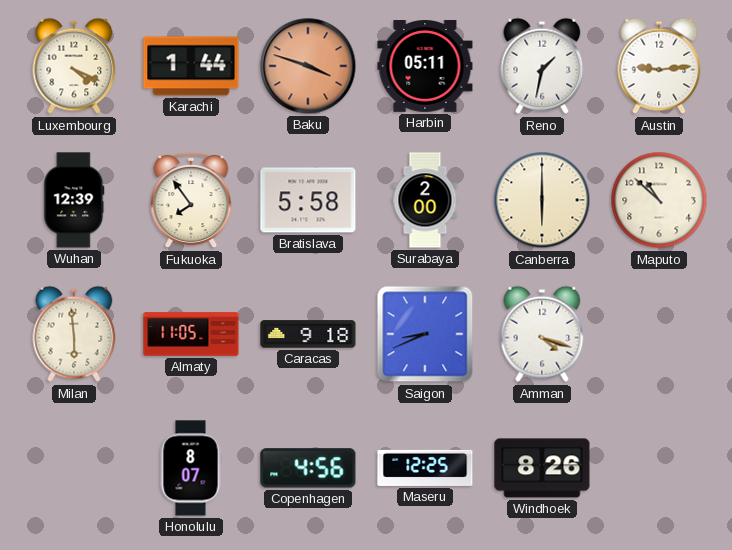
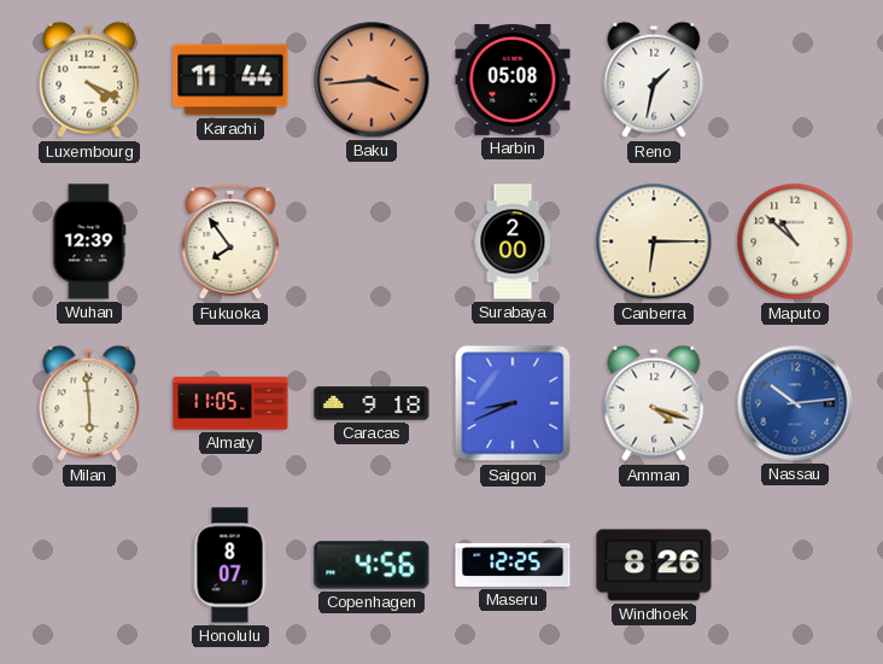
Karachi: 1:44 -> 11:44 (230, 80)
Baku: 3:48 -> 3:44 (372, 80)
Harbin: 05:11 -> 05:08 (513, 81)
Austin: 9:14 -> none (659, 66)
Bratislava: 5:58 -> none (308, 200)
Canberra: 6:00 -> 6:15 (654, 241)
Nassau: none -> 10:14 (795, 403)
